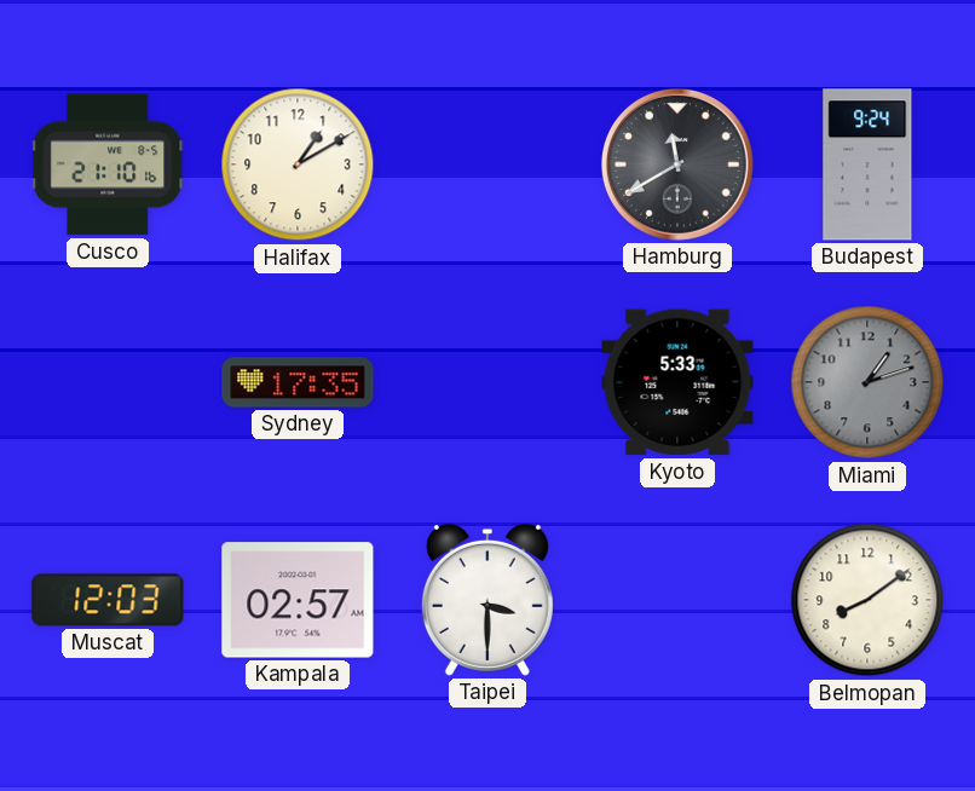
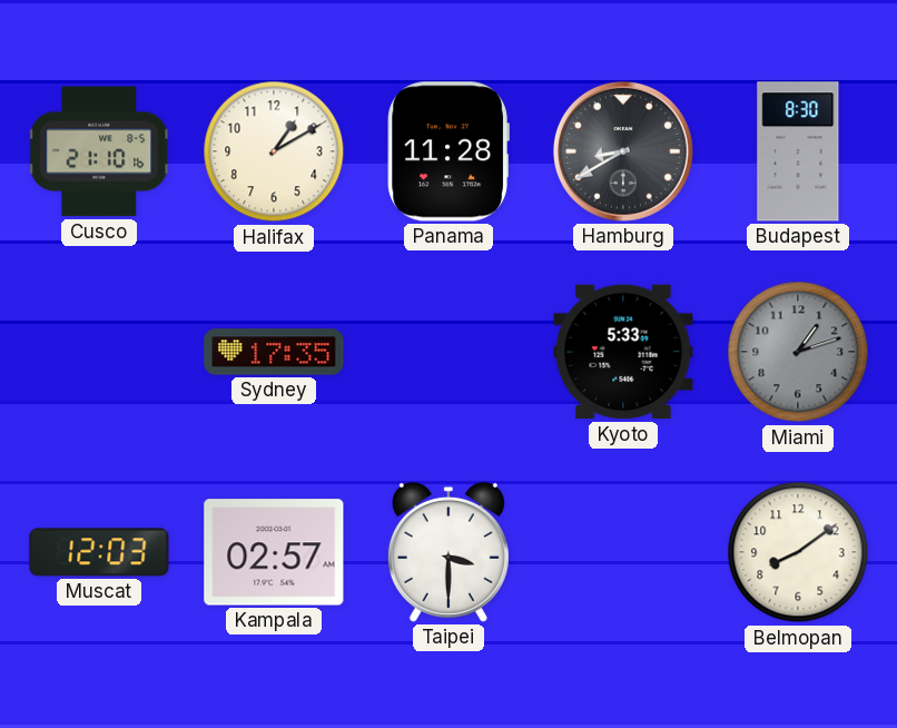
Panama: none -> 11:28 (448, 151)
Hamburg: 11:40 -> 8:40 (623, 151)
Budapest: 9:24 -> 8:30 (798, 151)
